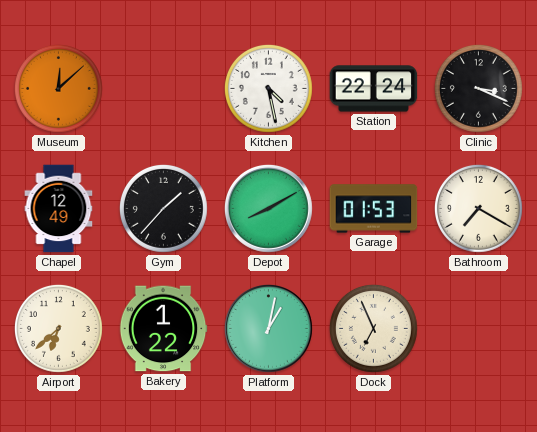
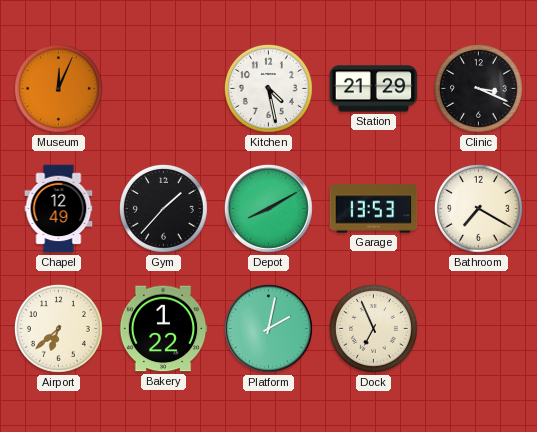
Museum: 12:08 -> 12:04 (58, 88)
Station: 22:24 -> 21:29 (374, 89)
Garage: 01:53 -> 13:53 (374, 209)
Platform: 1:02 -> 2:02 (268, 328)
